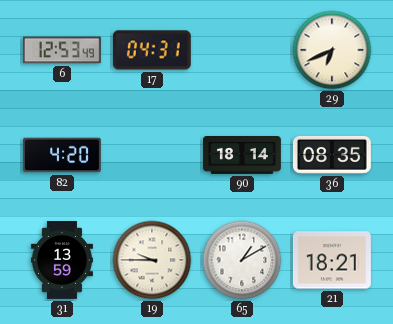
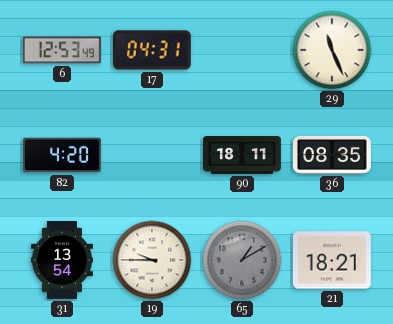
29: 6:41 -> 11:26 (332, 50)
90: 18:14 -> 18:11 (243, 156)
31: 13:59 -> 13:54 (62, 261)
65 dial: white -> grey (242, 260)
